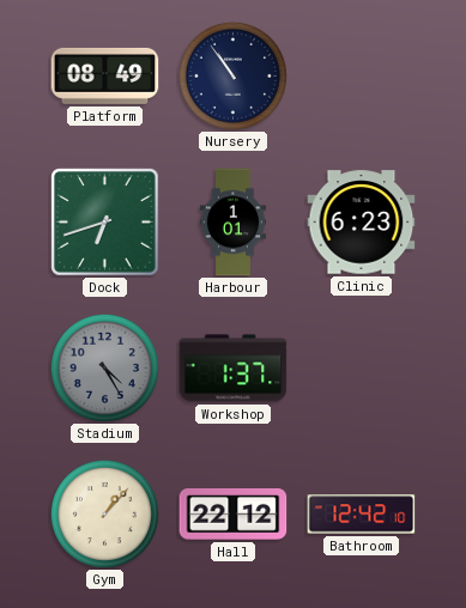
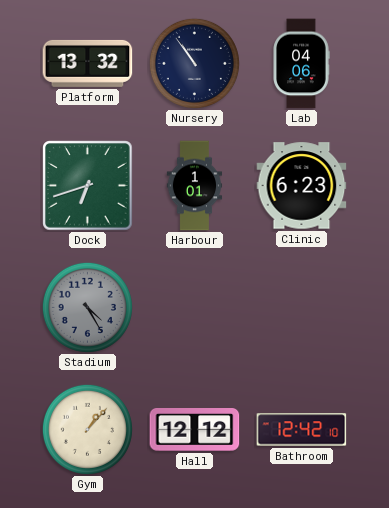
Platform: 08:49 -> 13:32 (88, 63)
Lab: none -> 04:06 (301, 64)
Workshop: 1:37 -> none (234, 369)
Hall: 22:12 -> 12:12 (195, 430)
